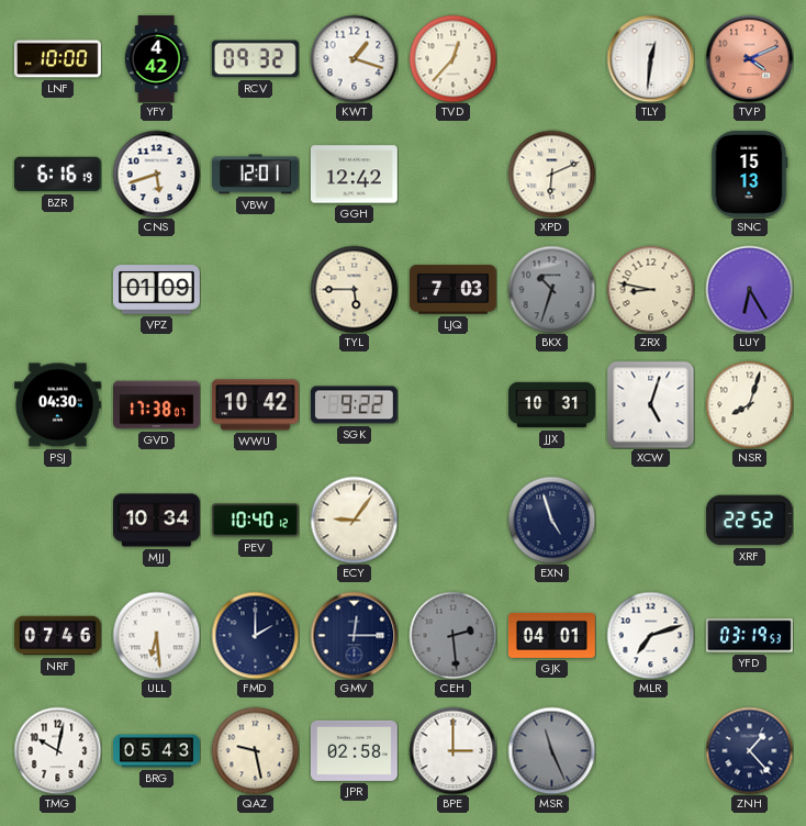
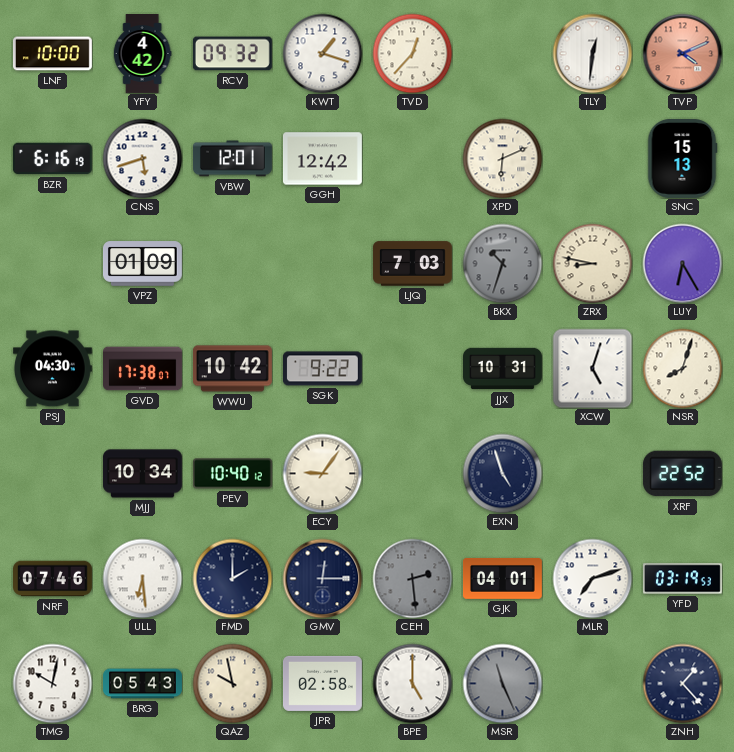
TYL: 5:45 -> none (354, 289)
QAZ: 9:28 -> 9:58 (232, 683)
BPE: 3:00 -> 5:00 (412, 683)
